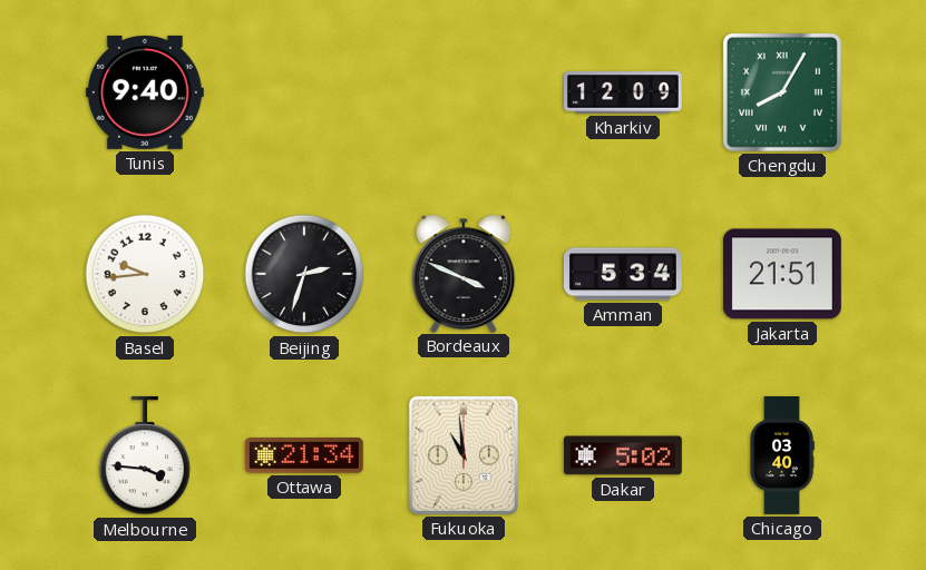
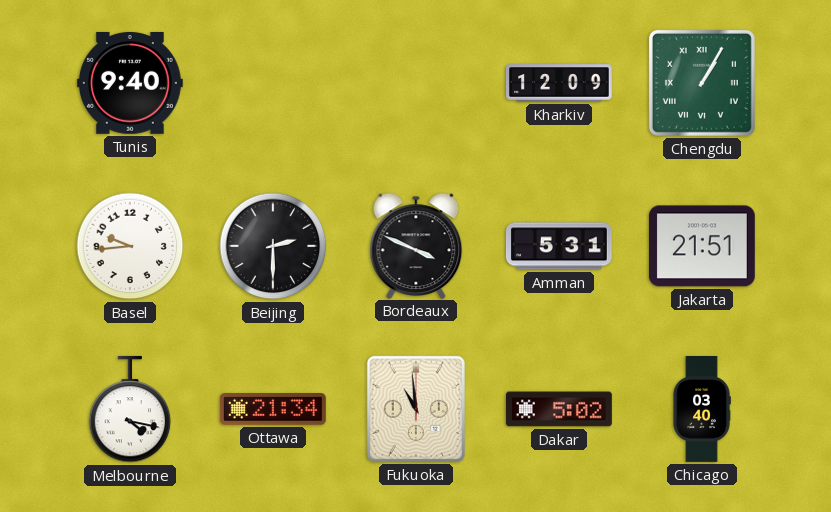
Chengdu: 8:05 -> 1:05 (702, 83)
Beijing: 2:33 -> 2:30 (273, 246)
Amman: 5:34 -> 5:31 (559, 246)
Melbourne: 3:46 -> 4:17 (130, 409)
